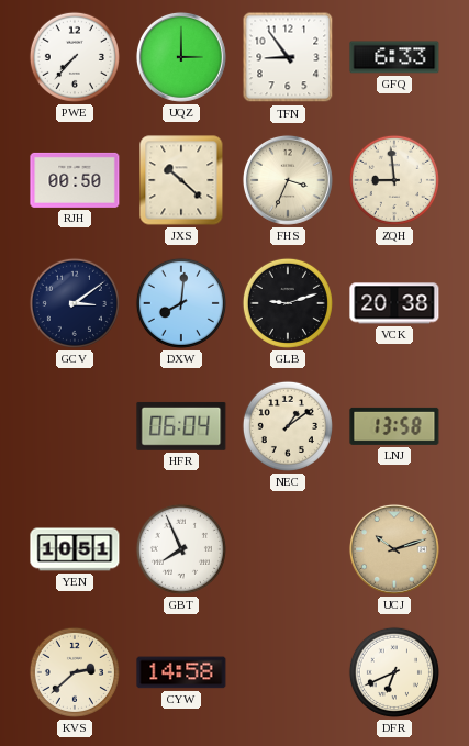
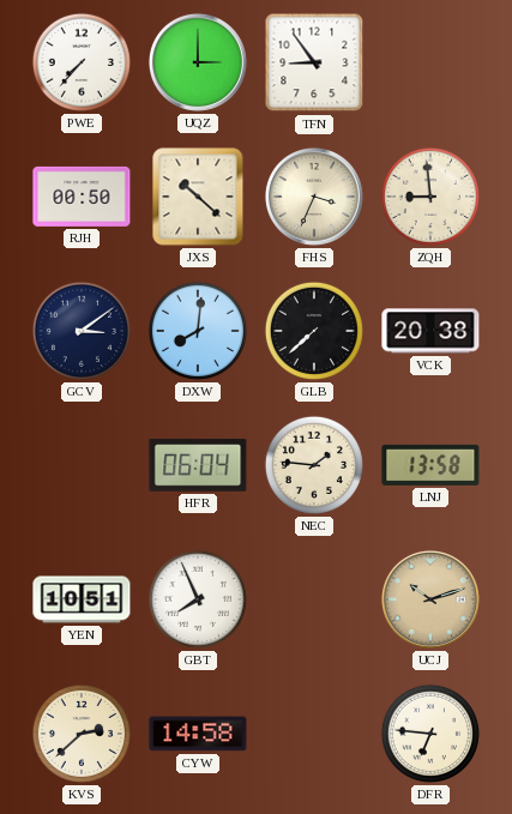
GFQ: 6:33 -> none (394, 57)
GLB: 9:12 -> 7:38 (314, 331)
NEC: 1:09 -> 1:46 (314, 465)
DFR: 6:41 -> 6:46 (430, 734)
